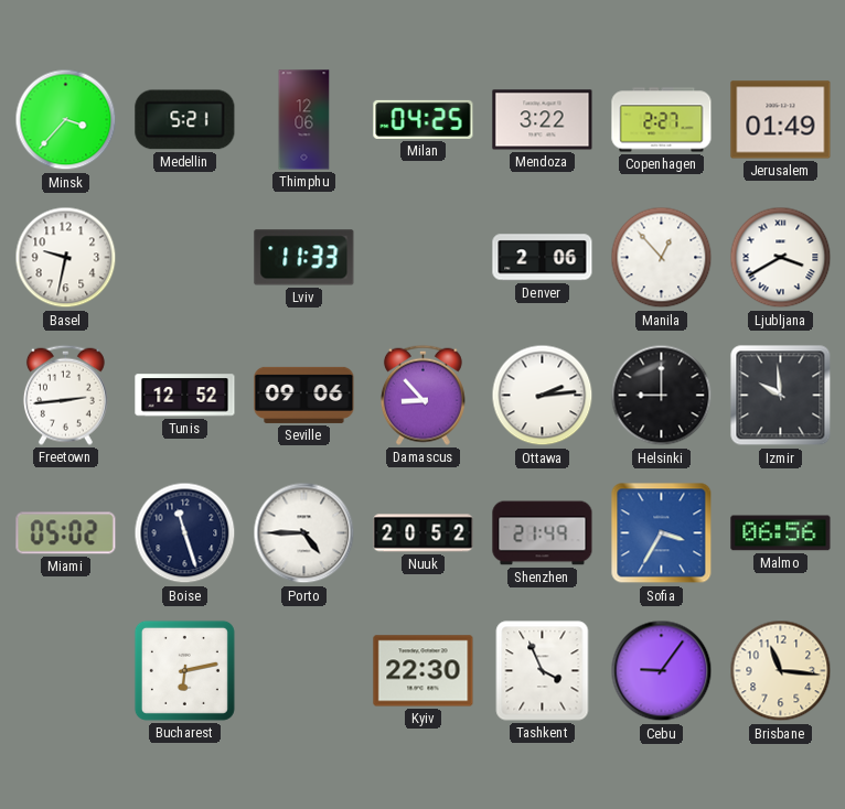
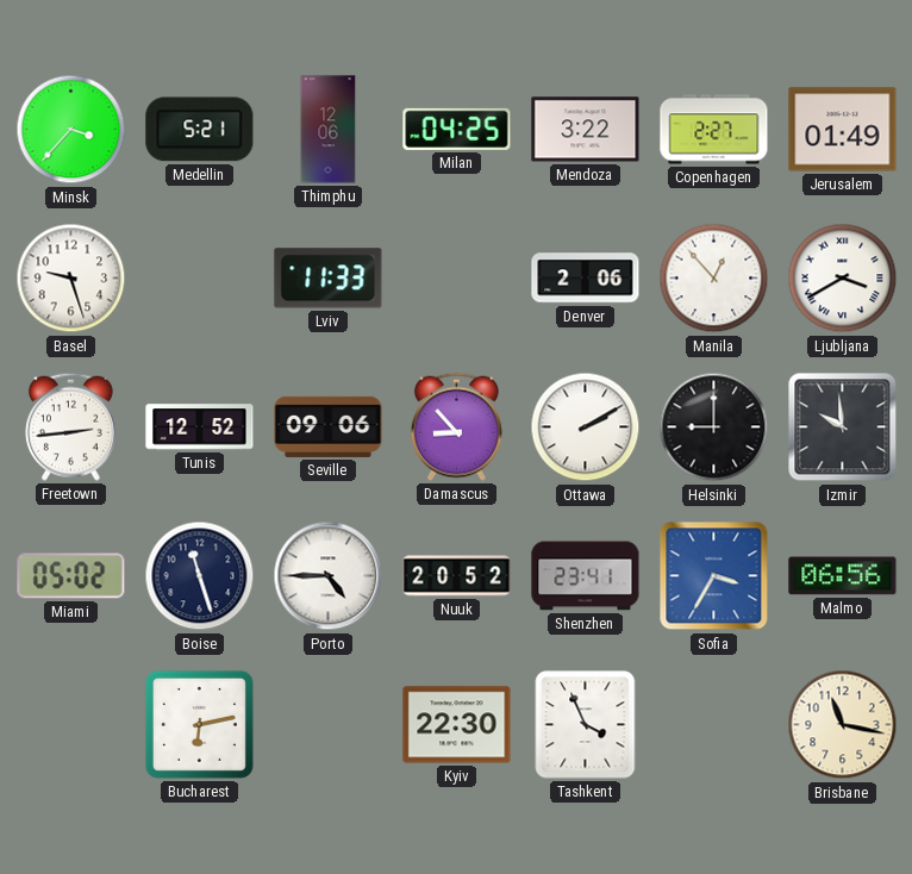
Basel: 9:32 -> 9:27 (71, 279)
Ottawa: 2:14 -> 2:10 (586, 427)
Shenzhen: 21:49 -> 23:41 (586, 576)
Cebu: 9:06 -> none (662, 671)
Brisbane: 11:16 -> 11:17 (843, 725)
